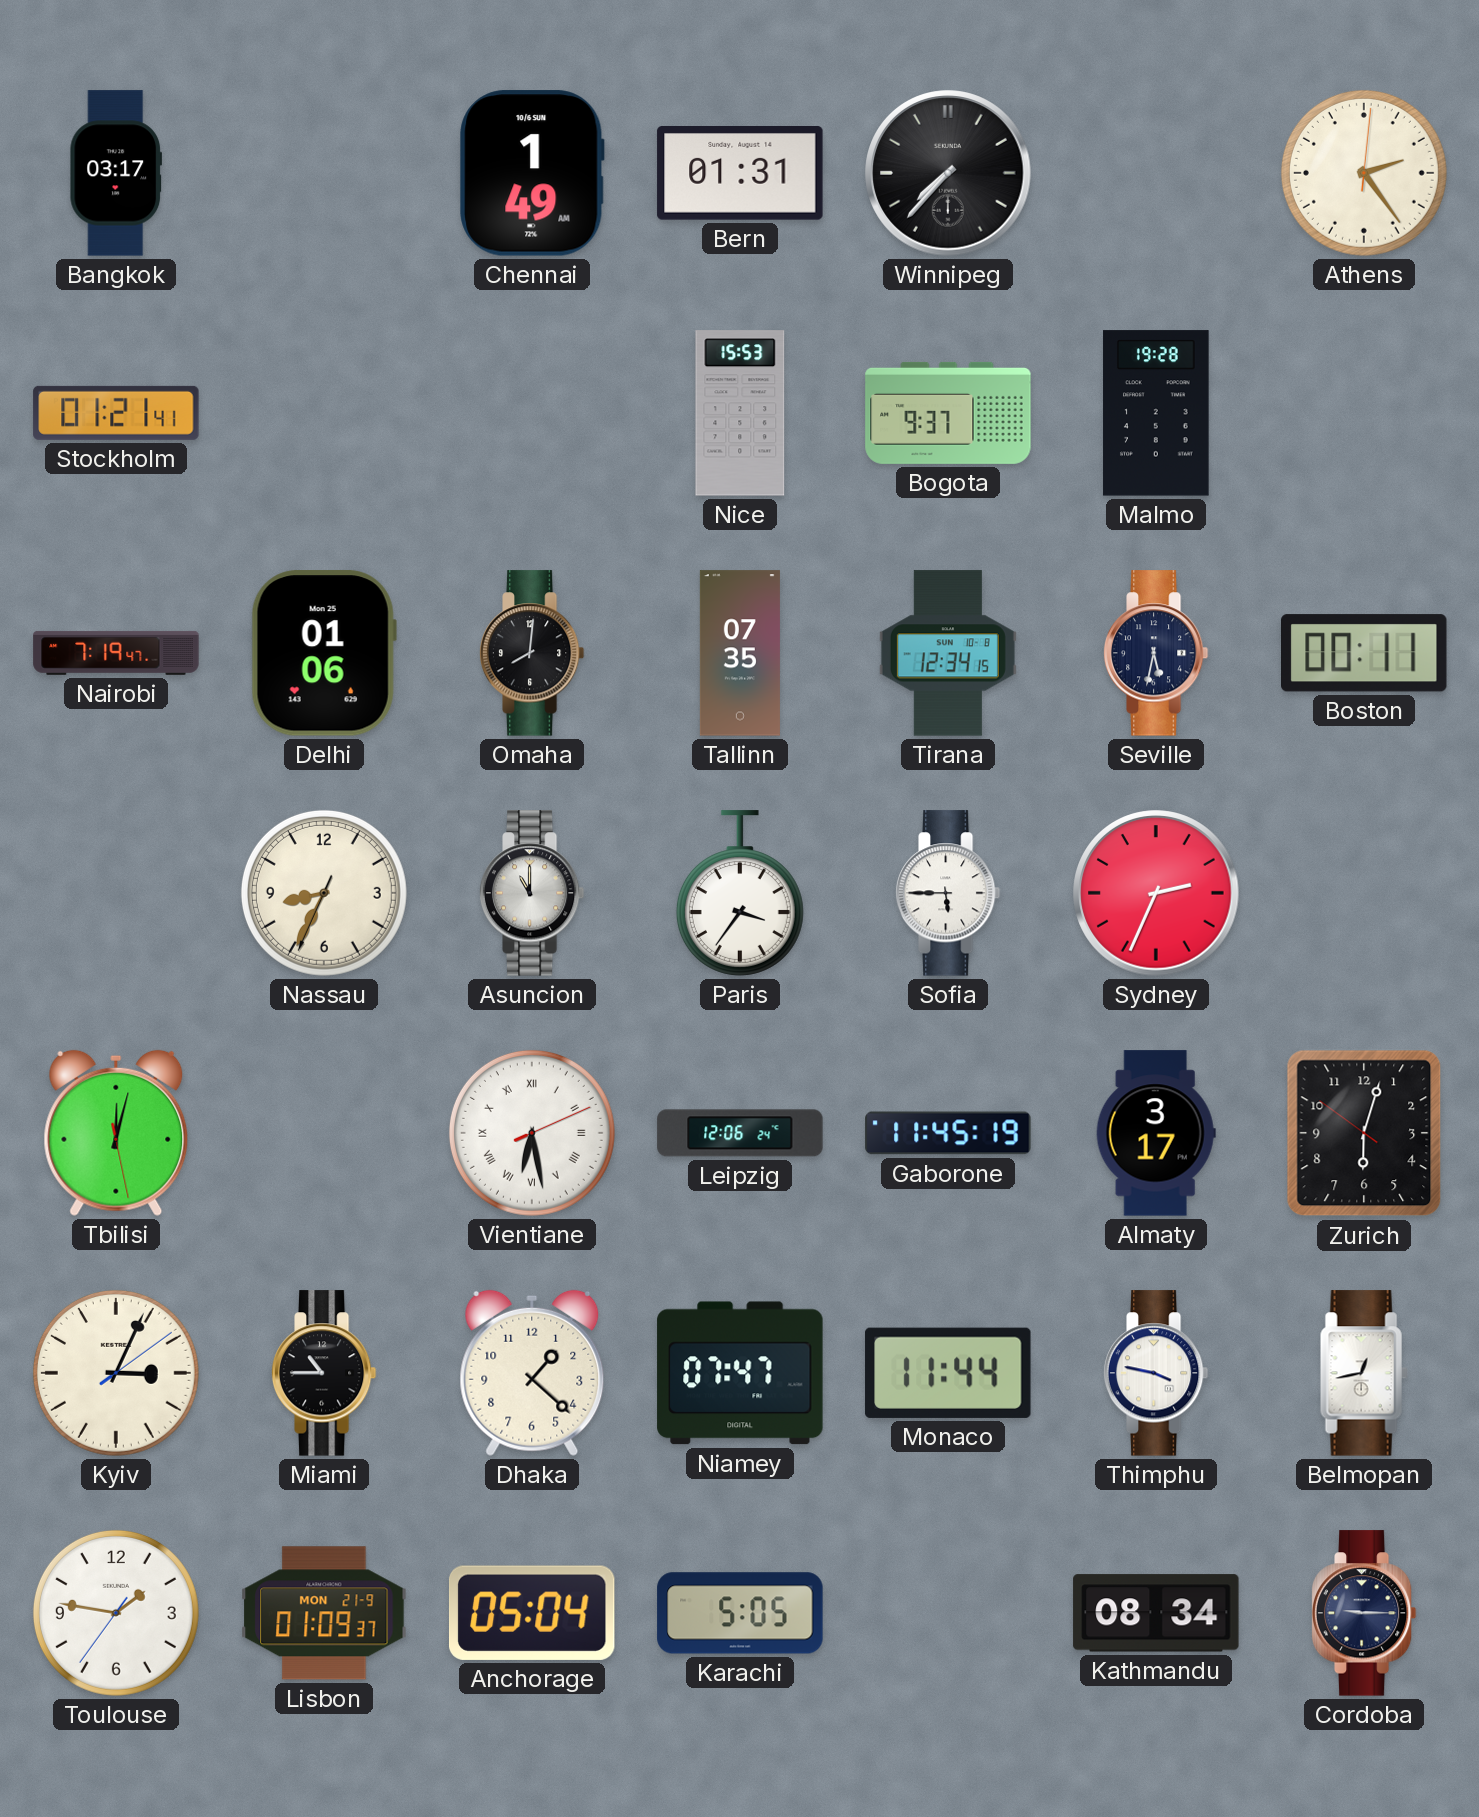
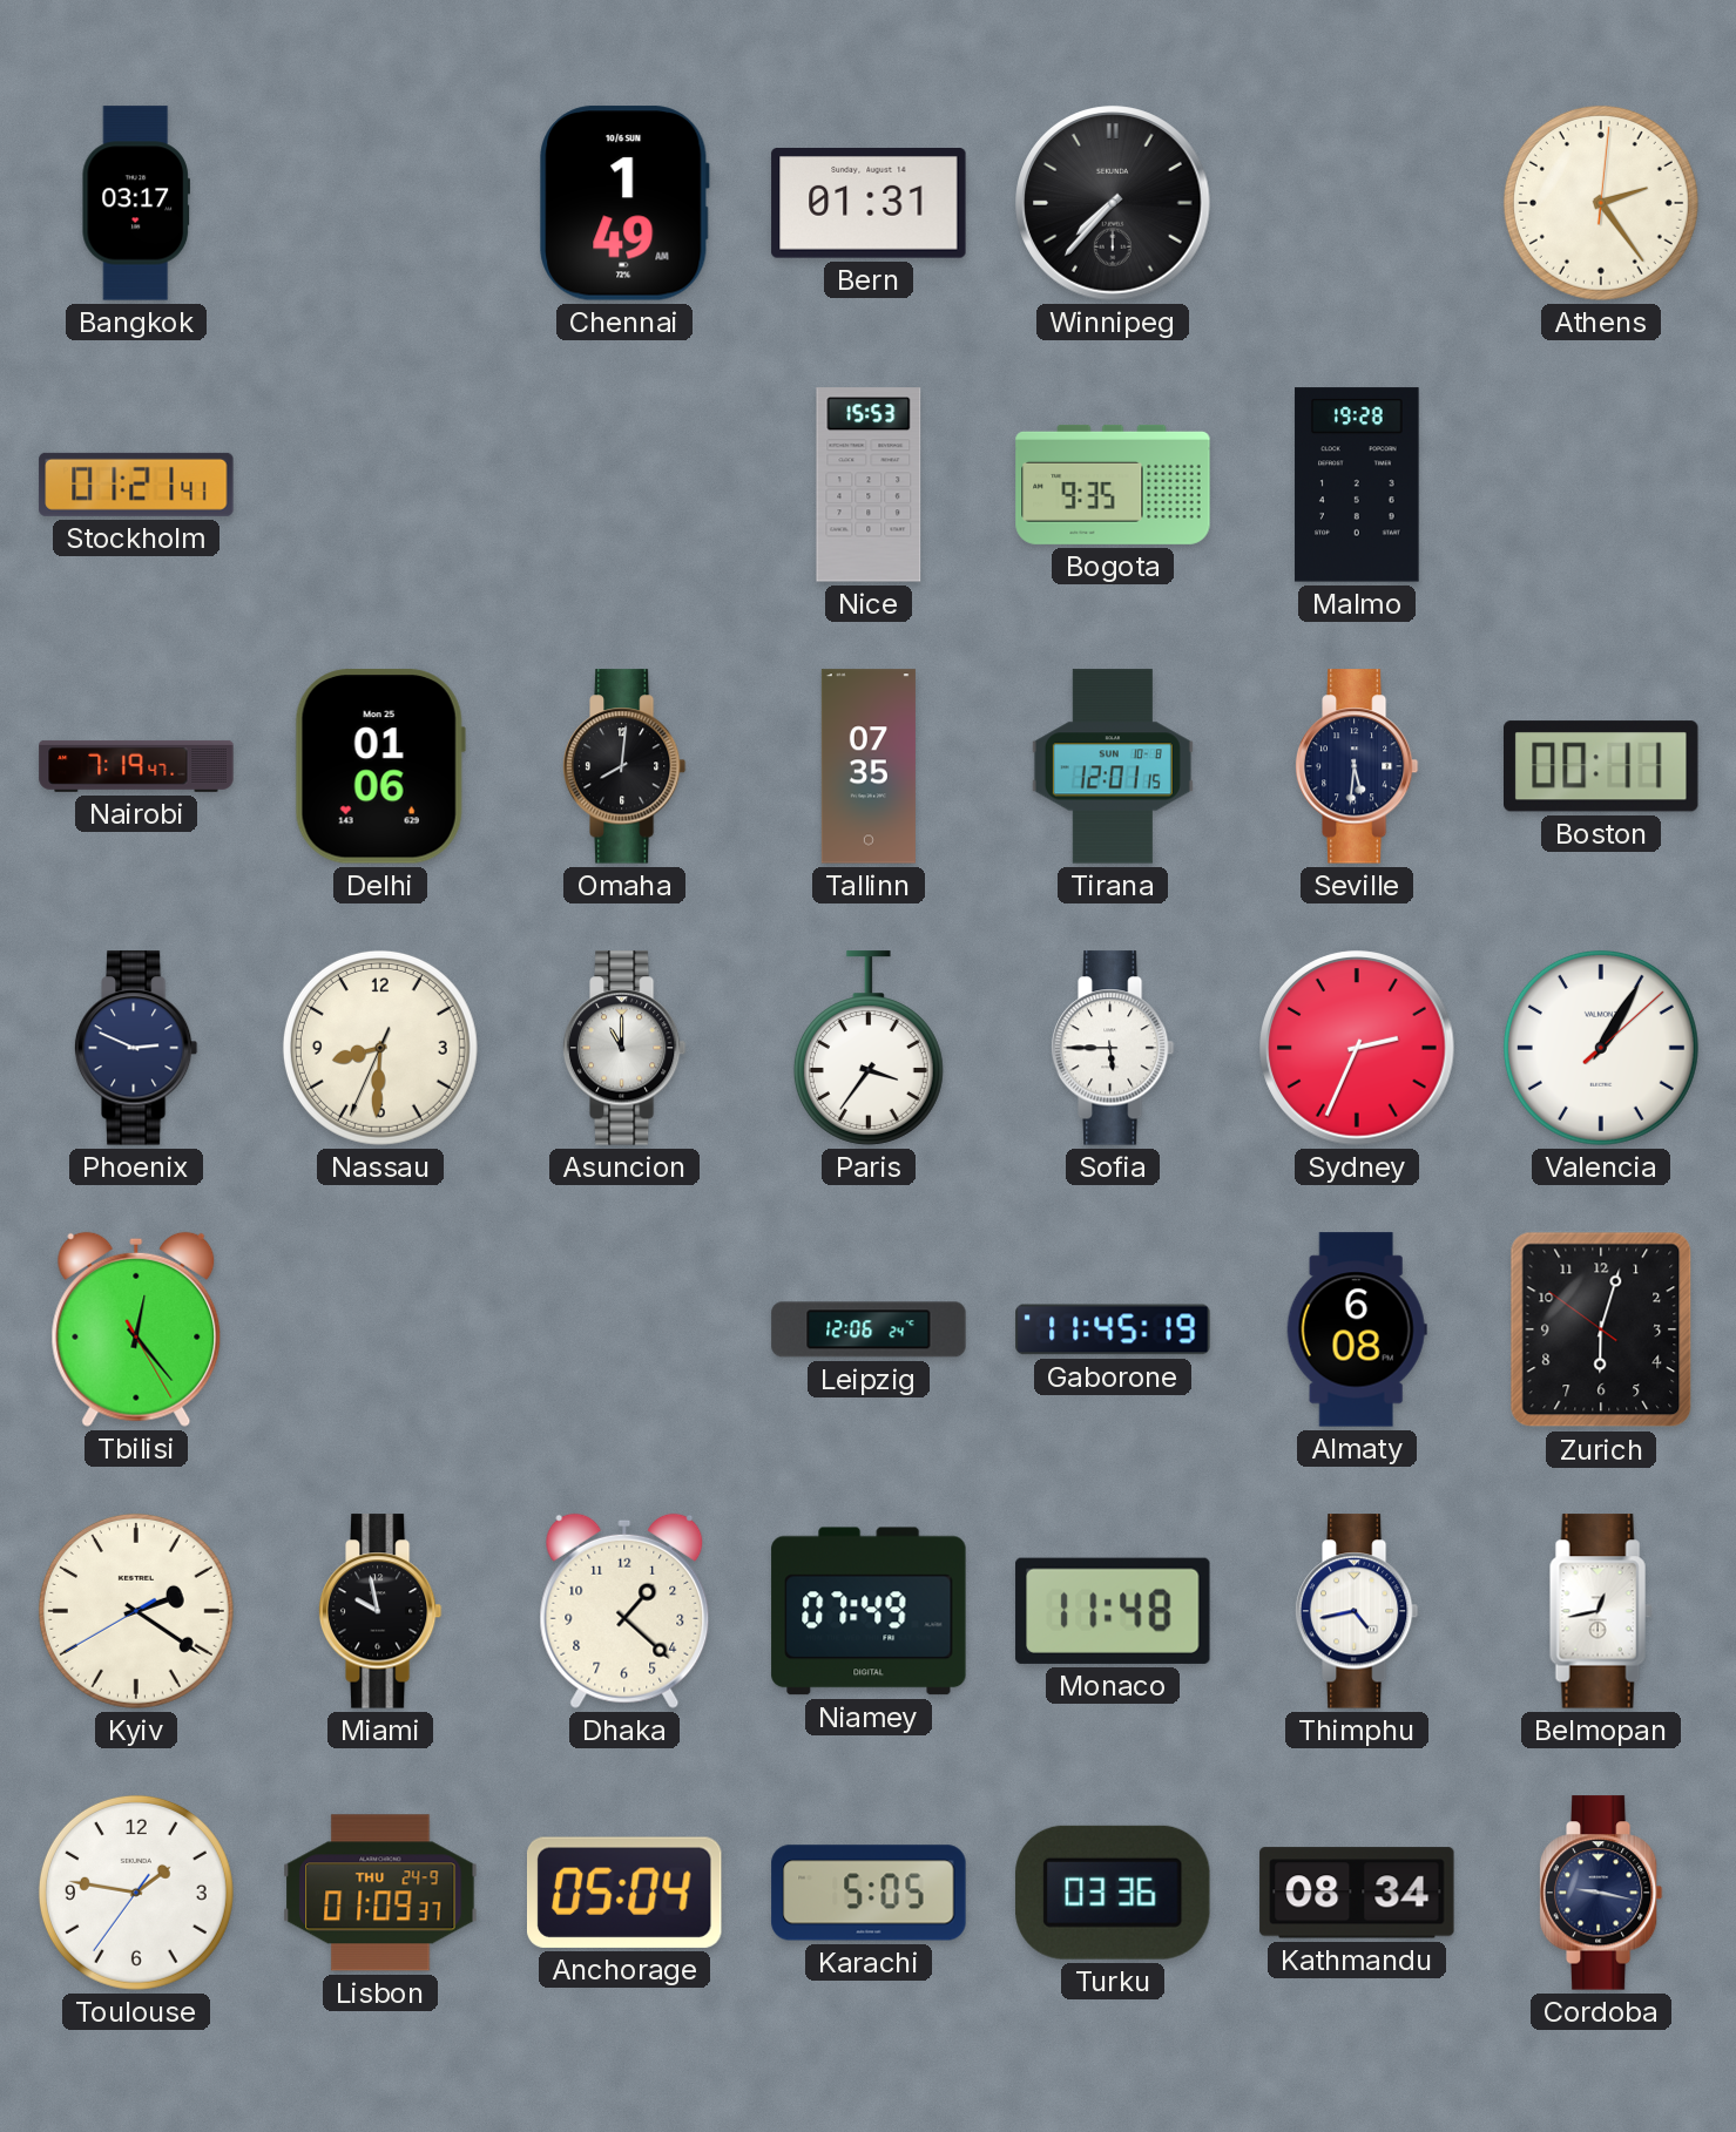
Bogota: 9:37 -> 9:35 (1113, 485)
Tirana: 12:34 -> 12:01 (1113, 766)
Seville: 5:32 -> 5:31 (1357, 766)
Phoenix: none -> 2:49 (136, 1048)
Nassau: 8:34 -> 8:30 (380, 1048)
Valencia: none -> 1:05 (1601, 1048)
Tbilisi: 12:02 -> 12:23 (136, 1329)
Vientiane: 6:28 -> none (532, 1133)
Almaty: 3:17 -> 6:08 (1357, 1329)
Kyiv: 3:04 -> 2:20 (136, 1611)
Miami: 10:45 -> 9:58 (380, 1611)
Niamey: 07:47 -> 07:49 (869, 1611)
Monaco: 11:44 -> 11:48 (1113, 1611)
Thimphu: 3:47 -> 4:43 (1357, 1611)
Lisbon date: MON 21-9 -> THU 24-9 (380, 1893)
Turku: none -> 03:36 (1113, 1893)
Cordoba: 9:15 -> 9:17 (1601, 1893)
